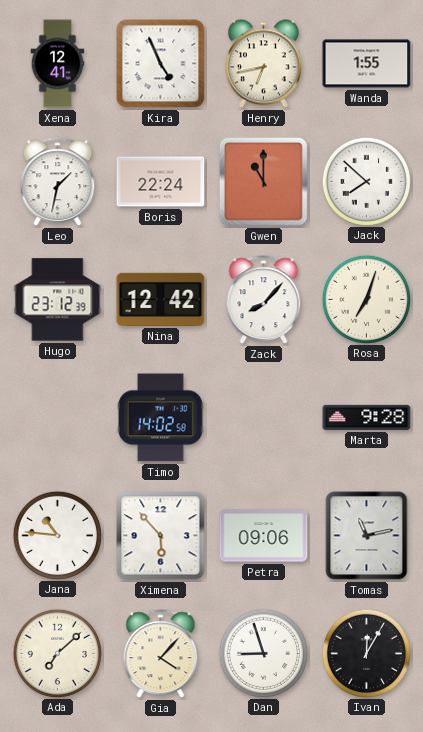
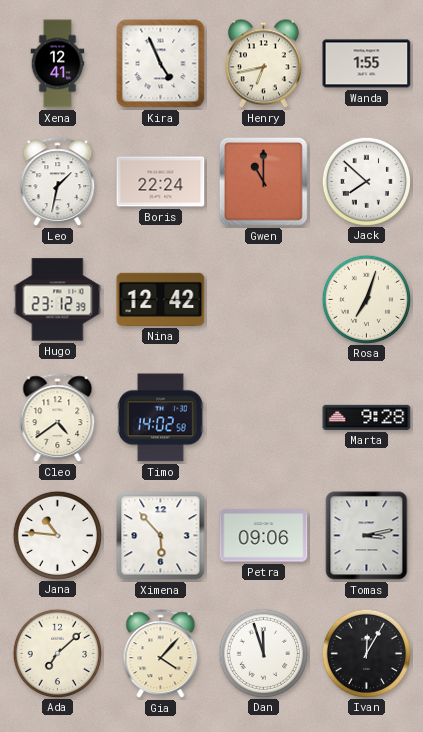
Zack: 8:07 -> none (264, 300)
Cleo: none -> 4:39 (58, 418)
Tomas: 11:13 -> 3:13 (367, 536)
Dan: 8:57 -> 11:57 (263, 653)
